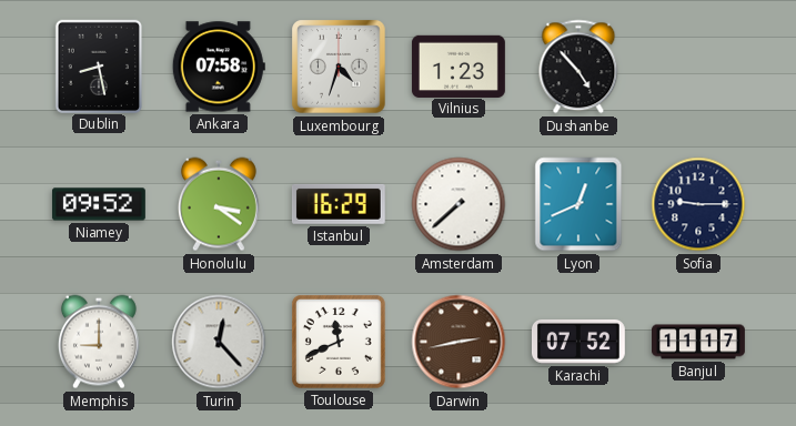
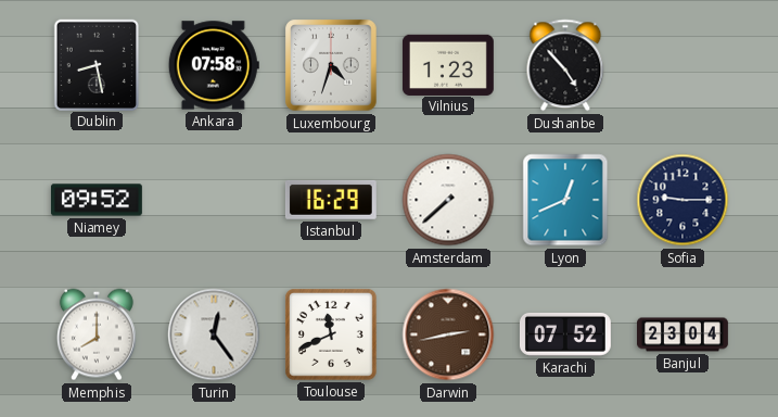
Honolulu: 3:21 -> none (219, 204)
Memphis: 9:00 -> 8:00 (97, 334)
Turin: 12:23 -> 12:24 (214, 334)
Banjul: 11:17 -> 23:04 (684, 334)
